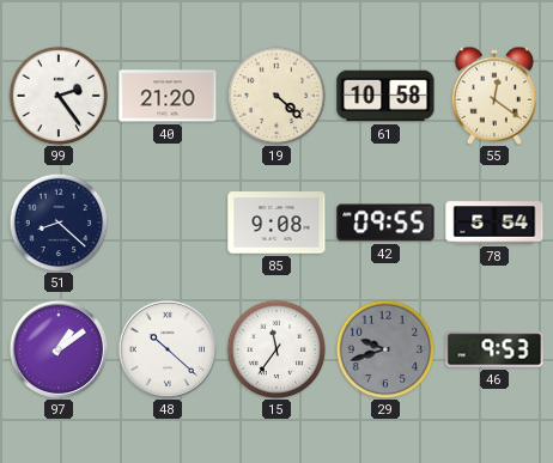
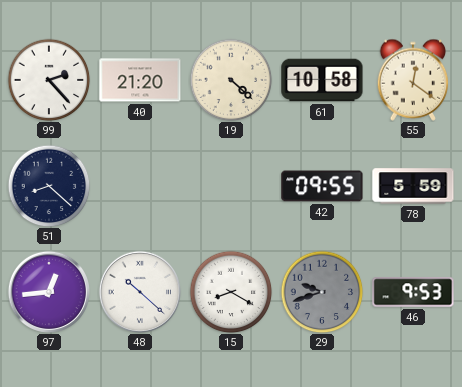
99: 2:24 -> 2:23 (49, 80)
85: 9:08 -> none (276, 223)
78: 5:54 -> 5:59 (413, 186)
97: 1:09 -> 12:44 (49, 292)
15: 11:36 -> 8:20 (231, 292)
